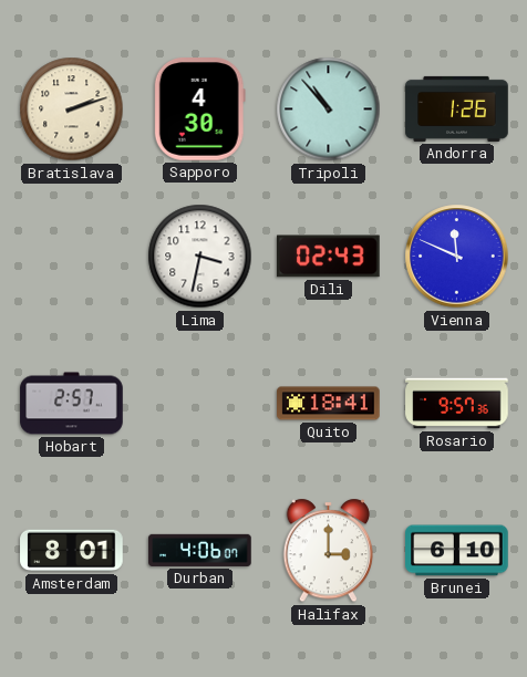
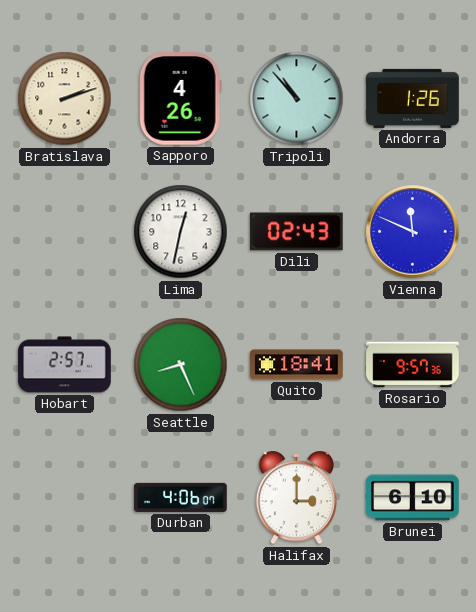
Sapporo: 4:30 -> 4:26 (180, 99)
Lima: 3:32 -> 12:32 (181, 232)
Seattle: none -> 8:26 (181, 365)
Amsterdam: 8:01 -> none (72, 551)
